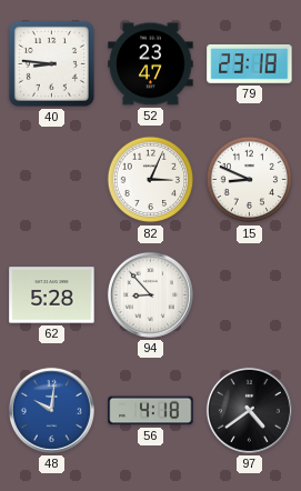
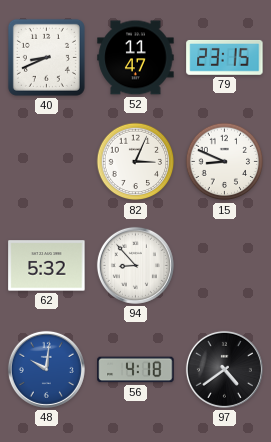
40: 8:46 -> 8:41 (46, 57)
52: 23:47 -> 11:47 (136, 58)
79: 23:18 -> 23:15 (225, 57)
62: 5:28 -> 5:32 (47, 266)
